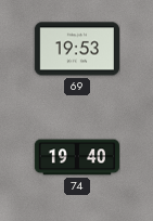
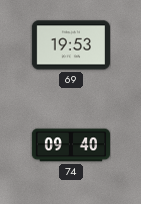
74: 19:40 -> 09:40 (70, 145)
